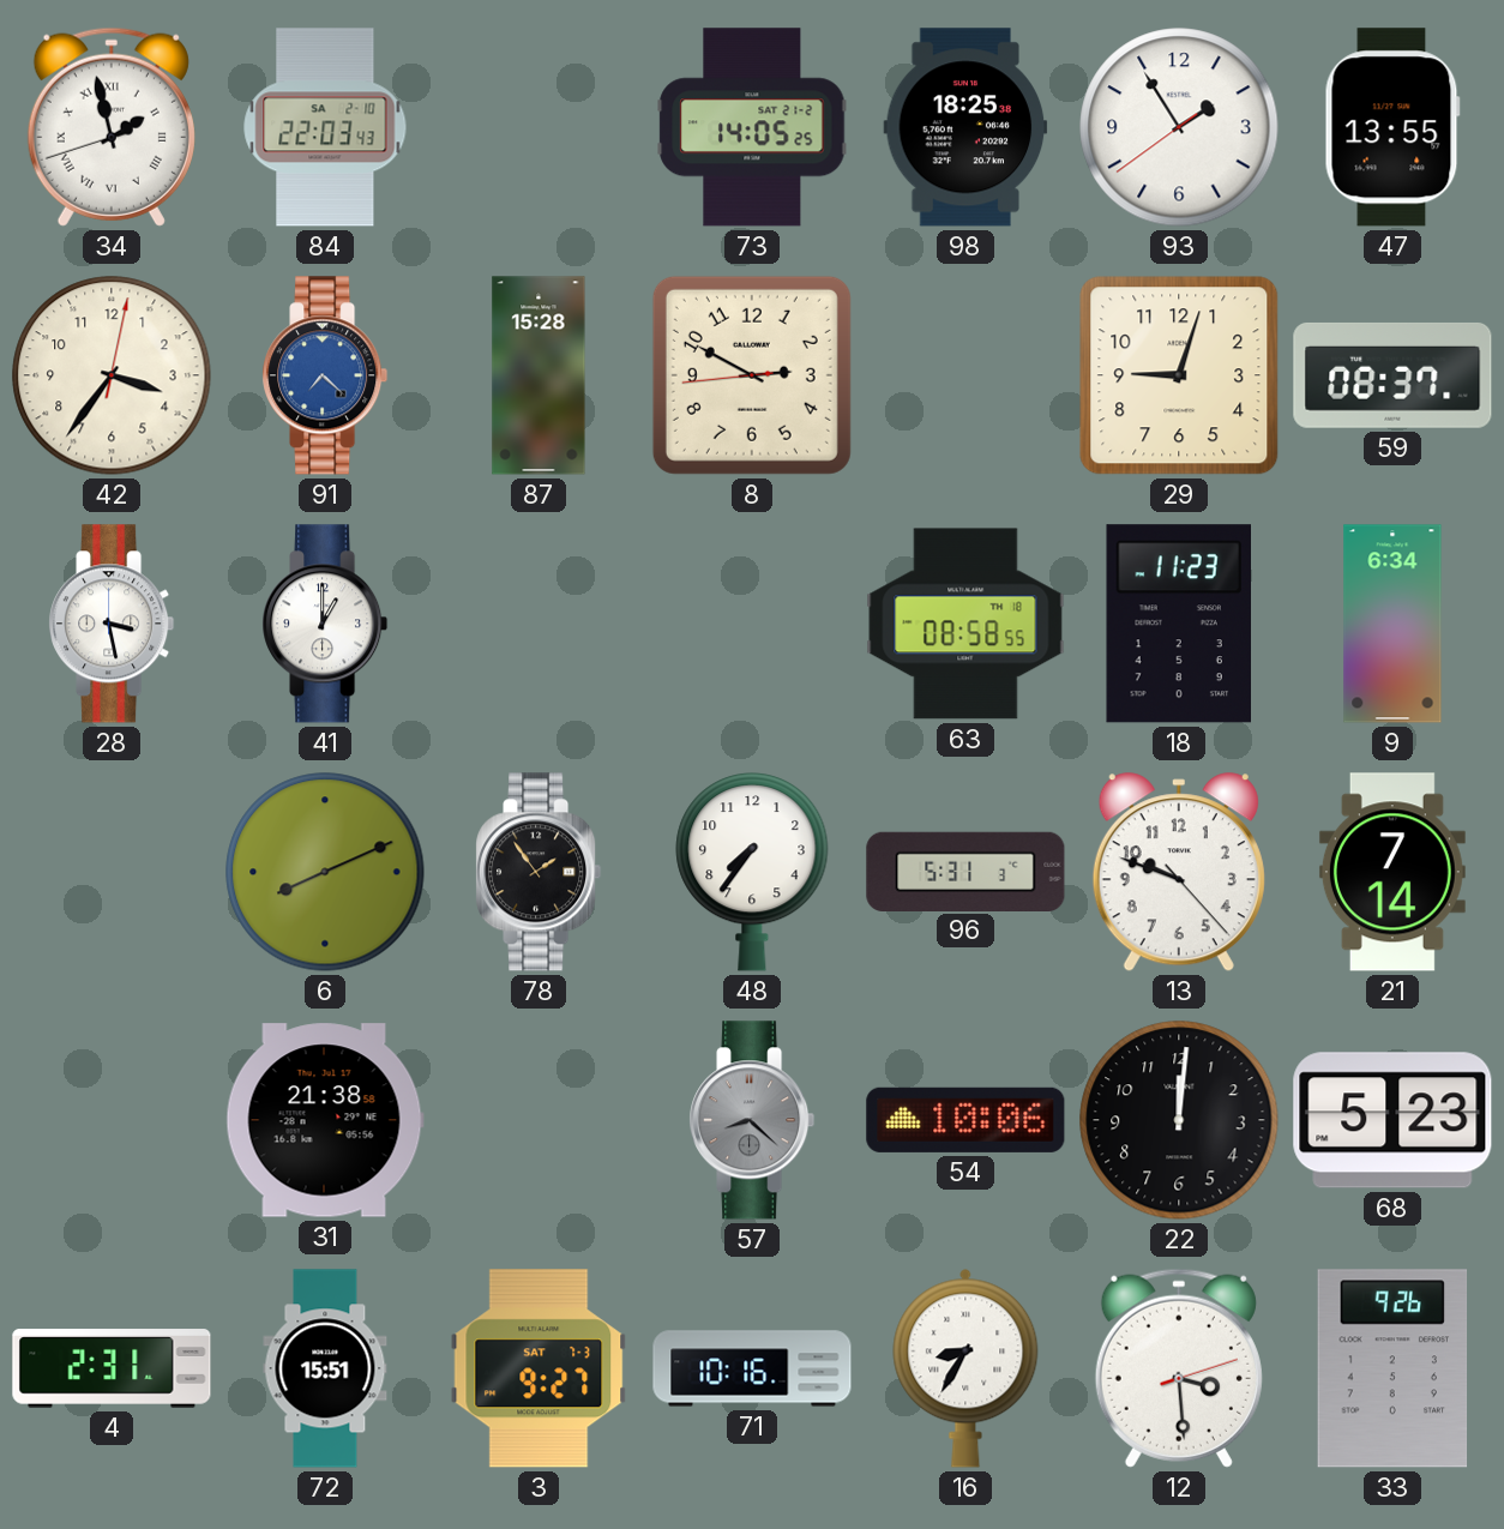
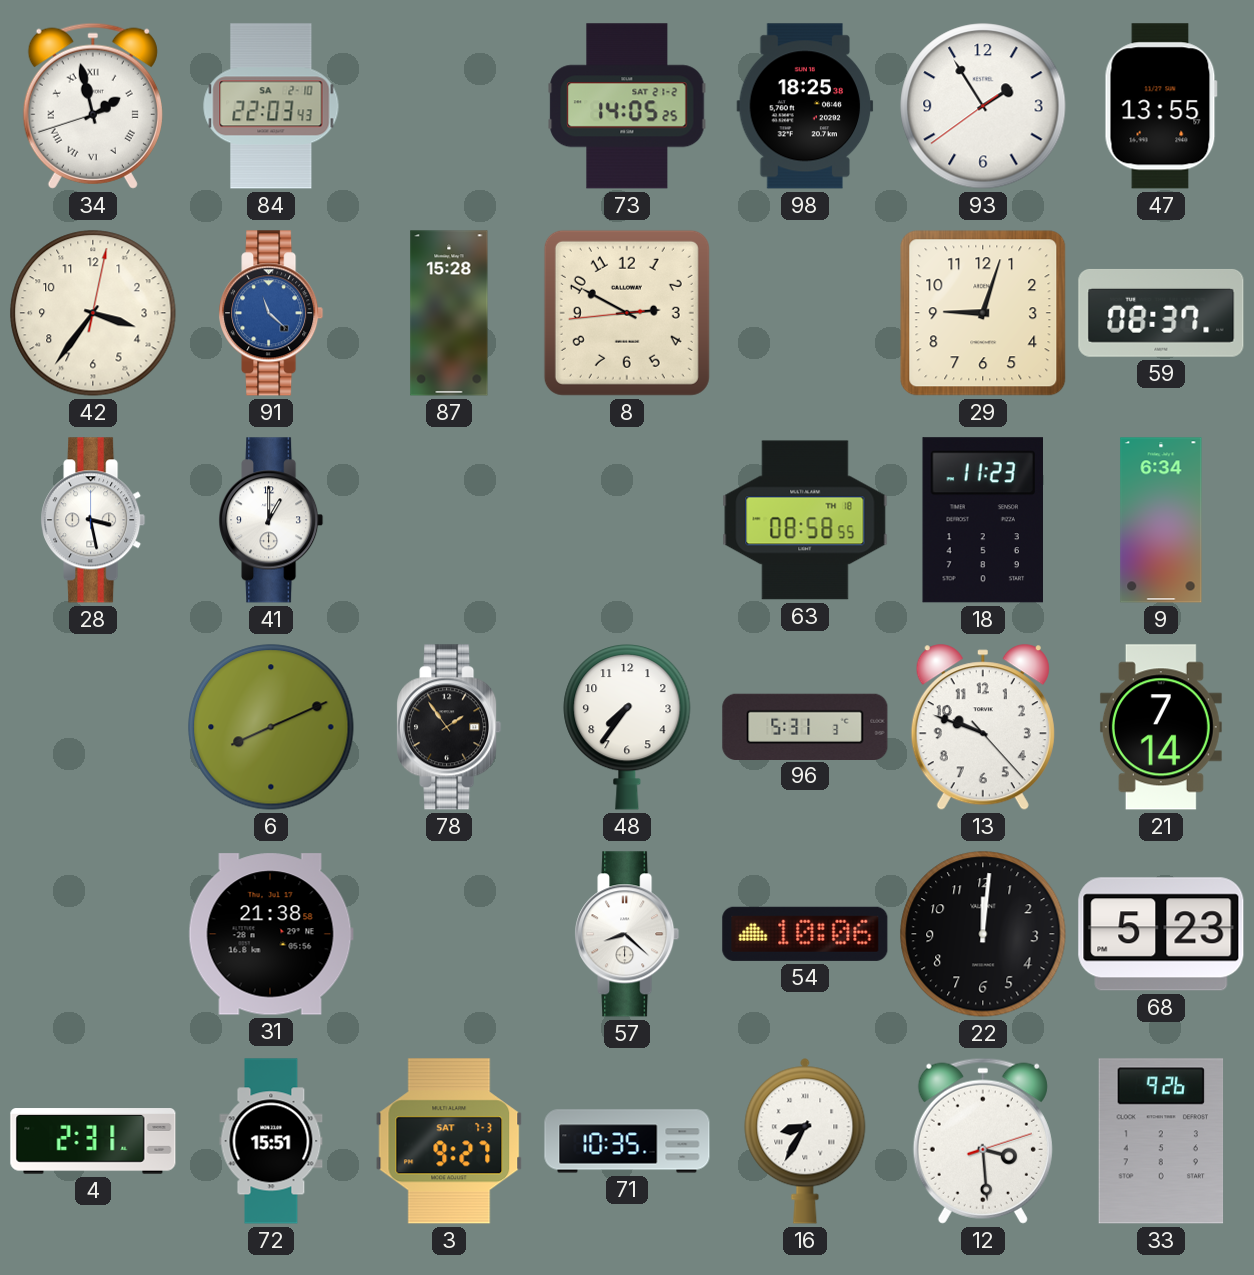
91: 7:22 -> 11:22 (271, 313)
57 dial: grey -> white (627, 934)
71: 10:16 -> 10:35 (627, 1141)
